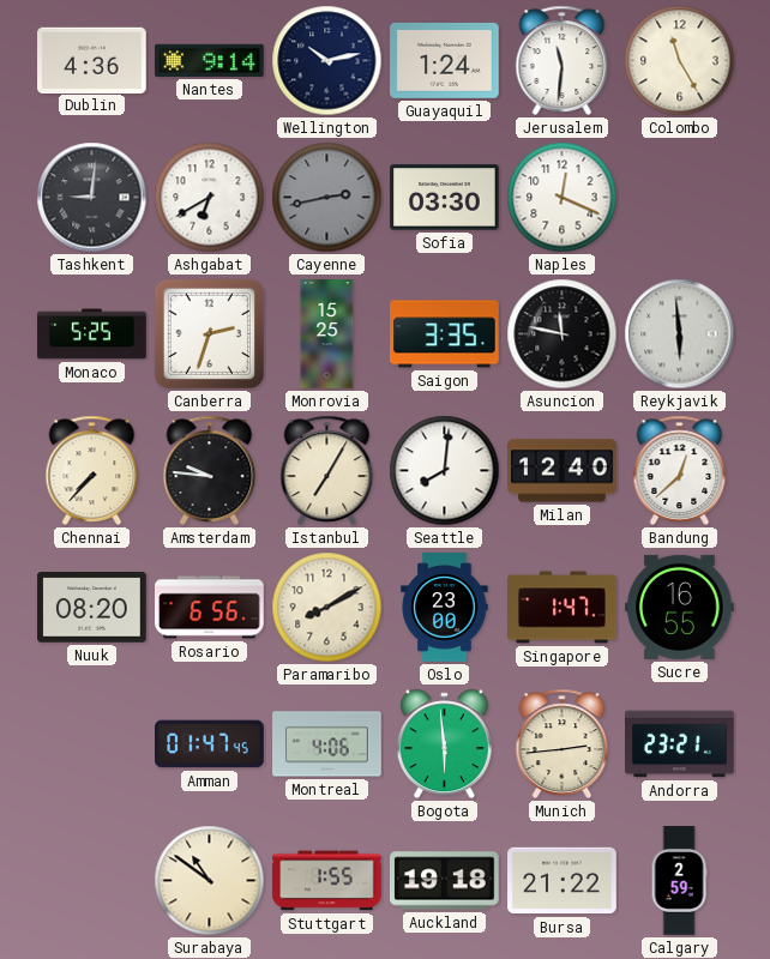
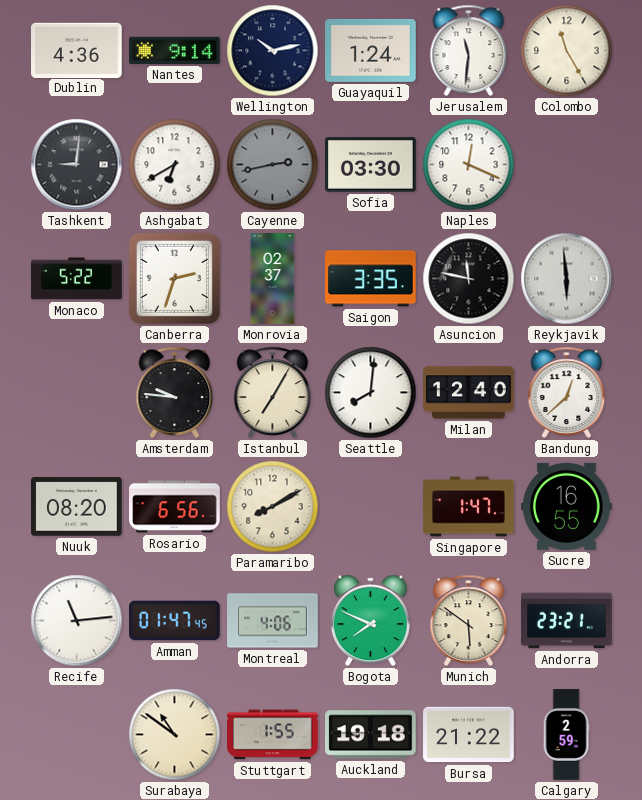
Monaco: 5:25 -> 5:22 (77, 279)
Monrovia: 15:25 -> 02:37 (273, 279)
Chennai: 7:37 -> none (92, 470)
Oslo: 23:00 -> none (445, 608)
Recife: none -> 11:14 (77, 621)
Bogota: 5:59 -> 7:49 (370, 621)
Munich: 2:44 -> 5:51 (469, 620)
